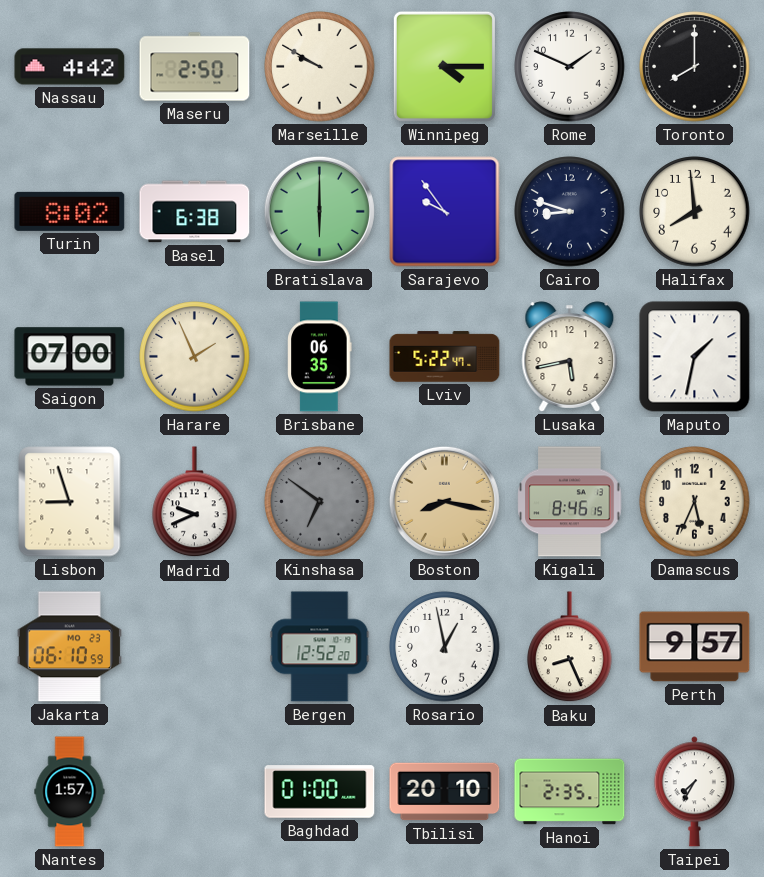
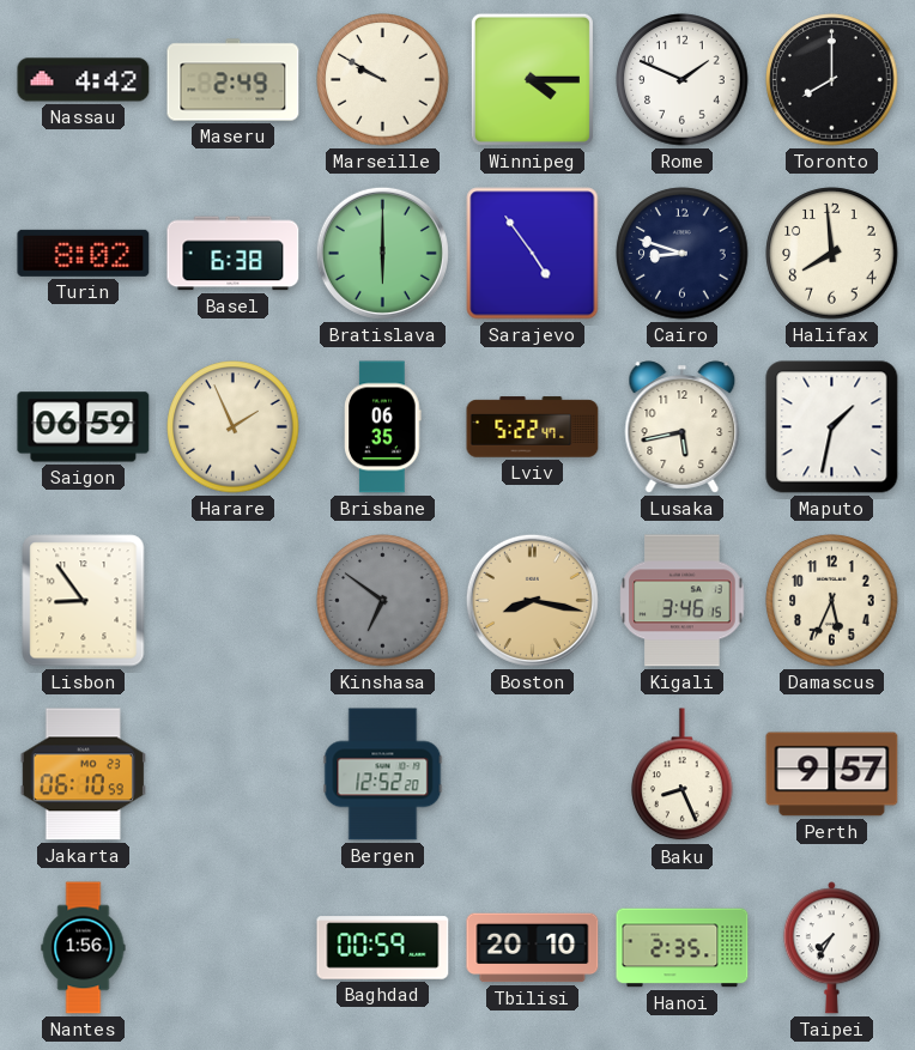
Maseru: 2:50 -> 2:49 (234, 80)
Sarajevo: 9:54 -> 4:54 (533, 254)
Saigon: 07:00 -> 06:59 (84, 427)
Lisbon: 8:57 -> 8:54 (84, 601)
Madrid: 9:41 -> none (195, 502)
Kigali: 8:46 -> 3:46 (683, 601)
Rosario: 12:58 -> none (445, 647)
Nantes: 1:57 -> 1:56 (84, 948)
Baghdad: 01:00 -> 00:59 (383, 948)
